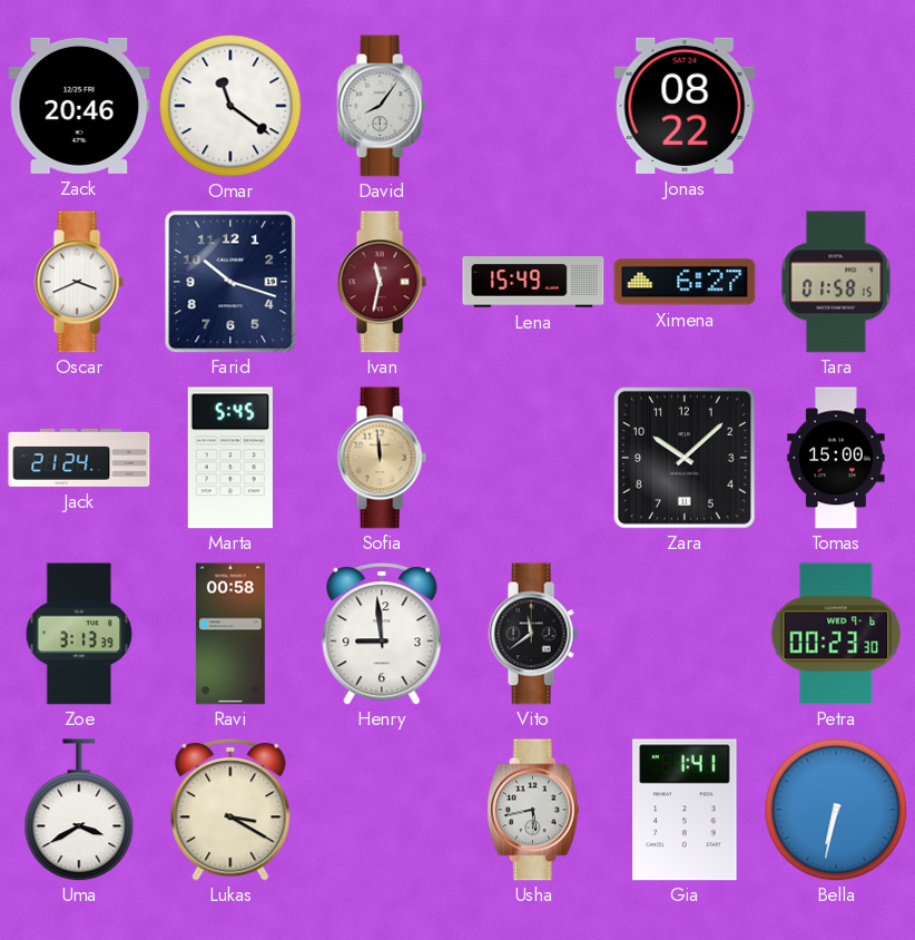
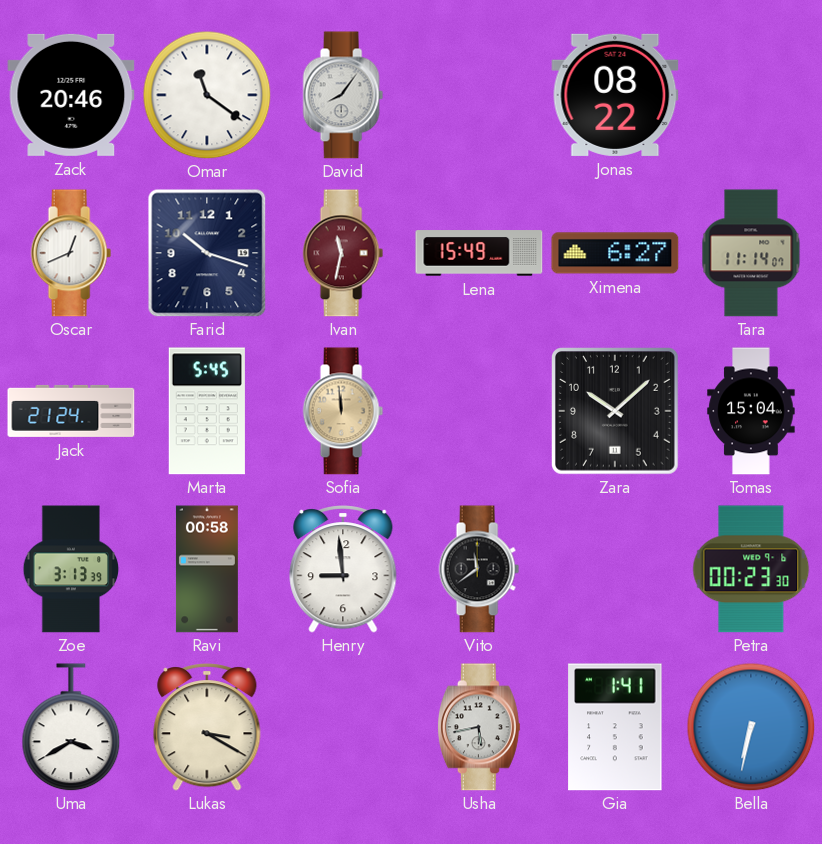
Oscar: 3:41 -> 12:41 (71, 253)
Tara: 01:58 -> 11:14 (751, 253)
Tomas: 15:00 -> 15:04 (751, 411)
